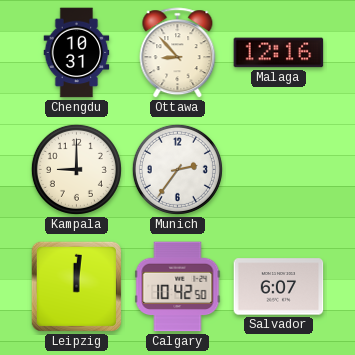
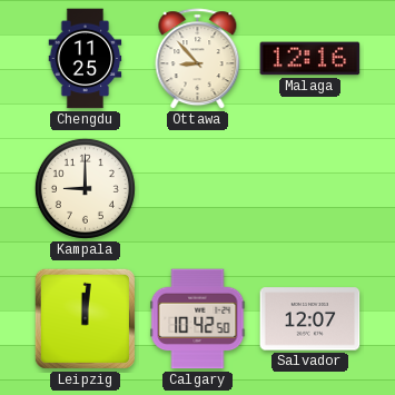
Chengdu: 10:31 -> 11:25 (86, 59)
Munich: 2:36 -> none (177, 169)
Salvador: 6:07 -> 12:07 (310, 319)
